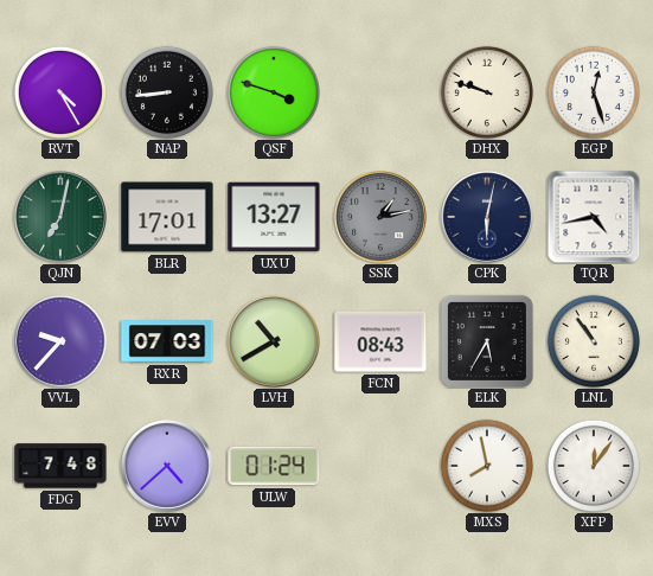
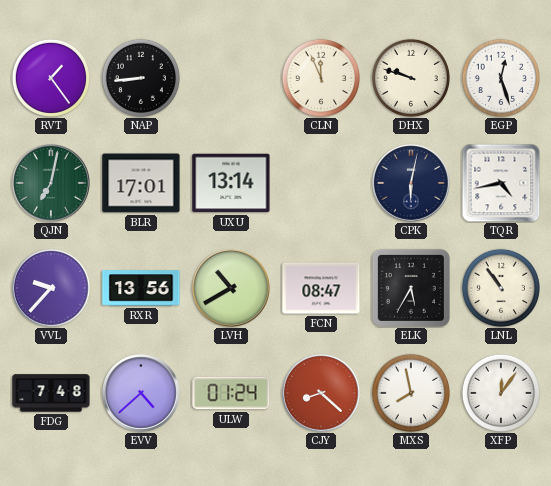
RVT: 4:25 -> 1:24 (51, 78)
QSF: 3:48 -> none (274, 92)
CLN: none -> 11:56 (321, 78)
UXU: 13:27 -> 13:14 (231, 183)
SSK: 1:13 -> none (382, 218)
RXR: 07:03 -> 13:56 (141, 288)
FCN: 08:43 -> 08:47 (321, 288)
CJY: none -> 8:22 (322, 394)
